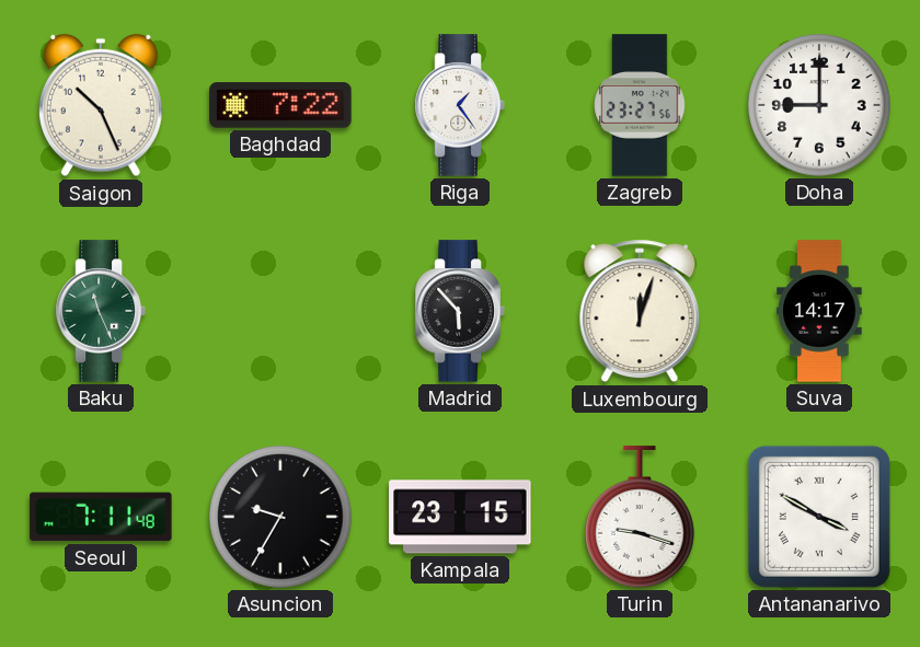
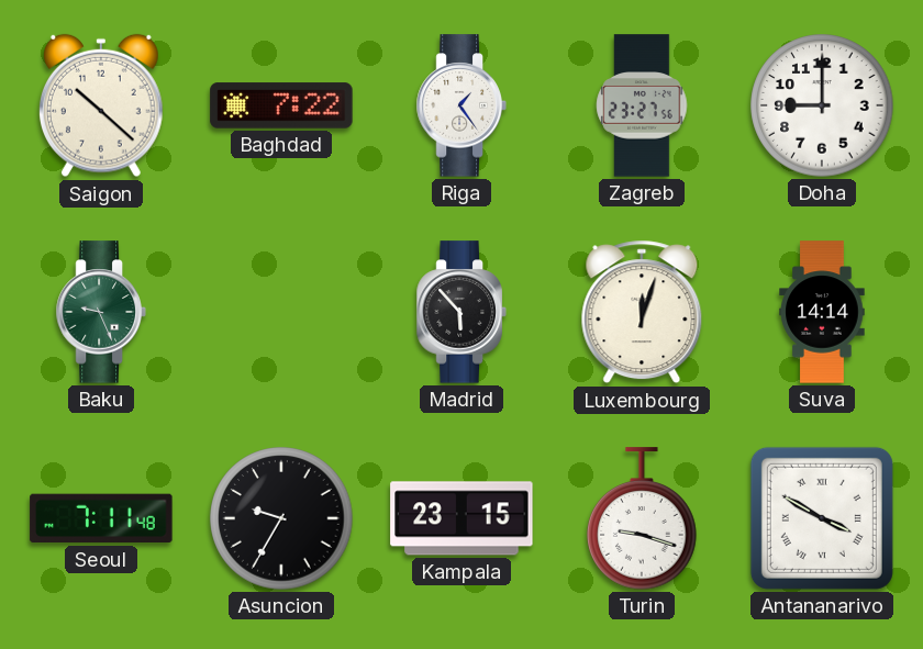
Saigon: 10:26 -> 10:22 (101, 105)
Baku: 11:26 -> 9:26 (101, 312)
Suva: 14:17 -> 14:14 (822, 312)
